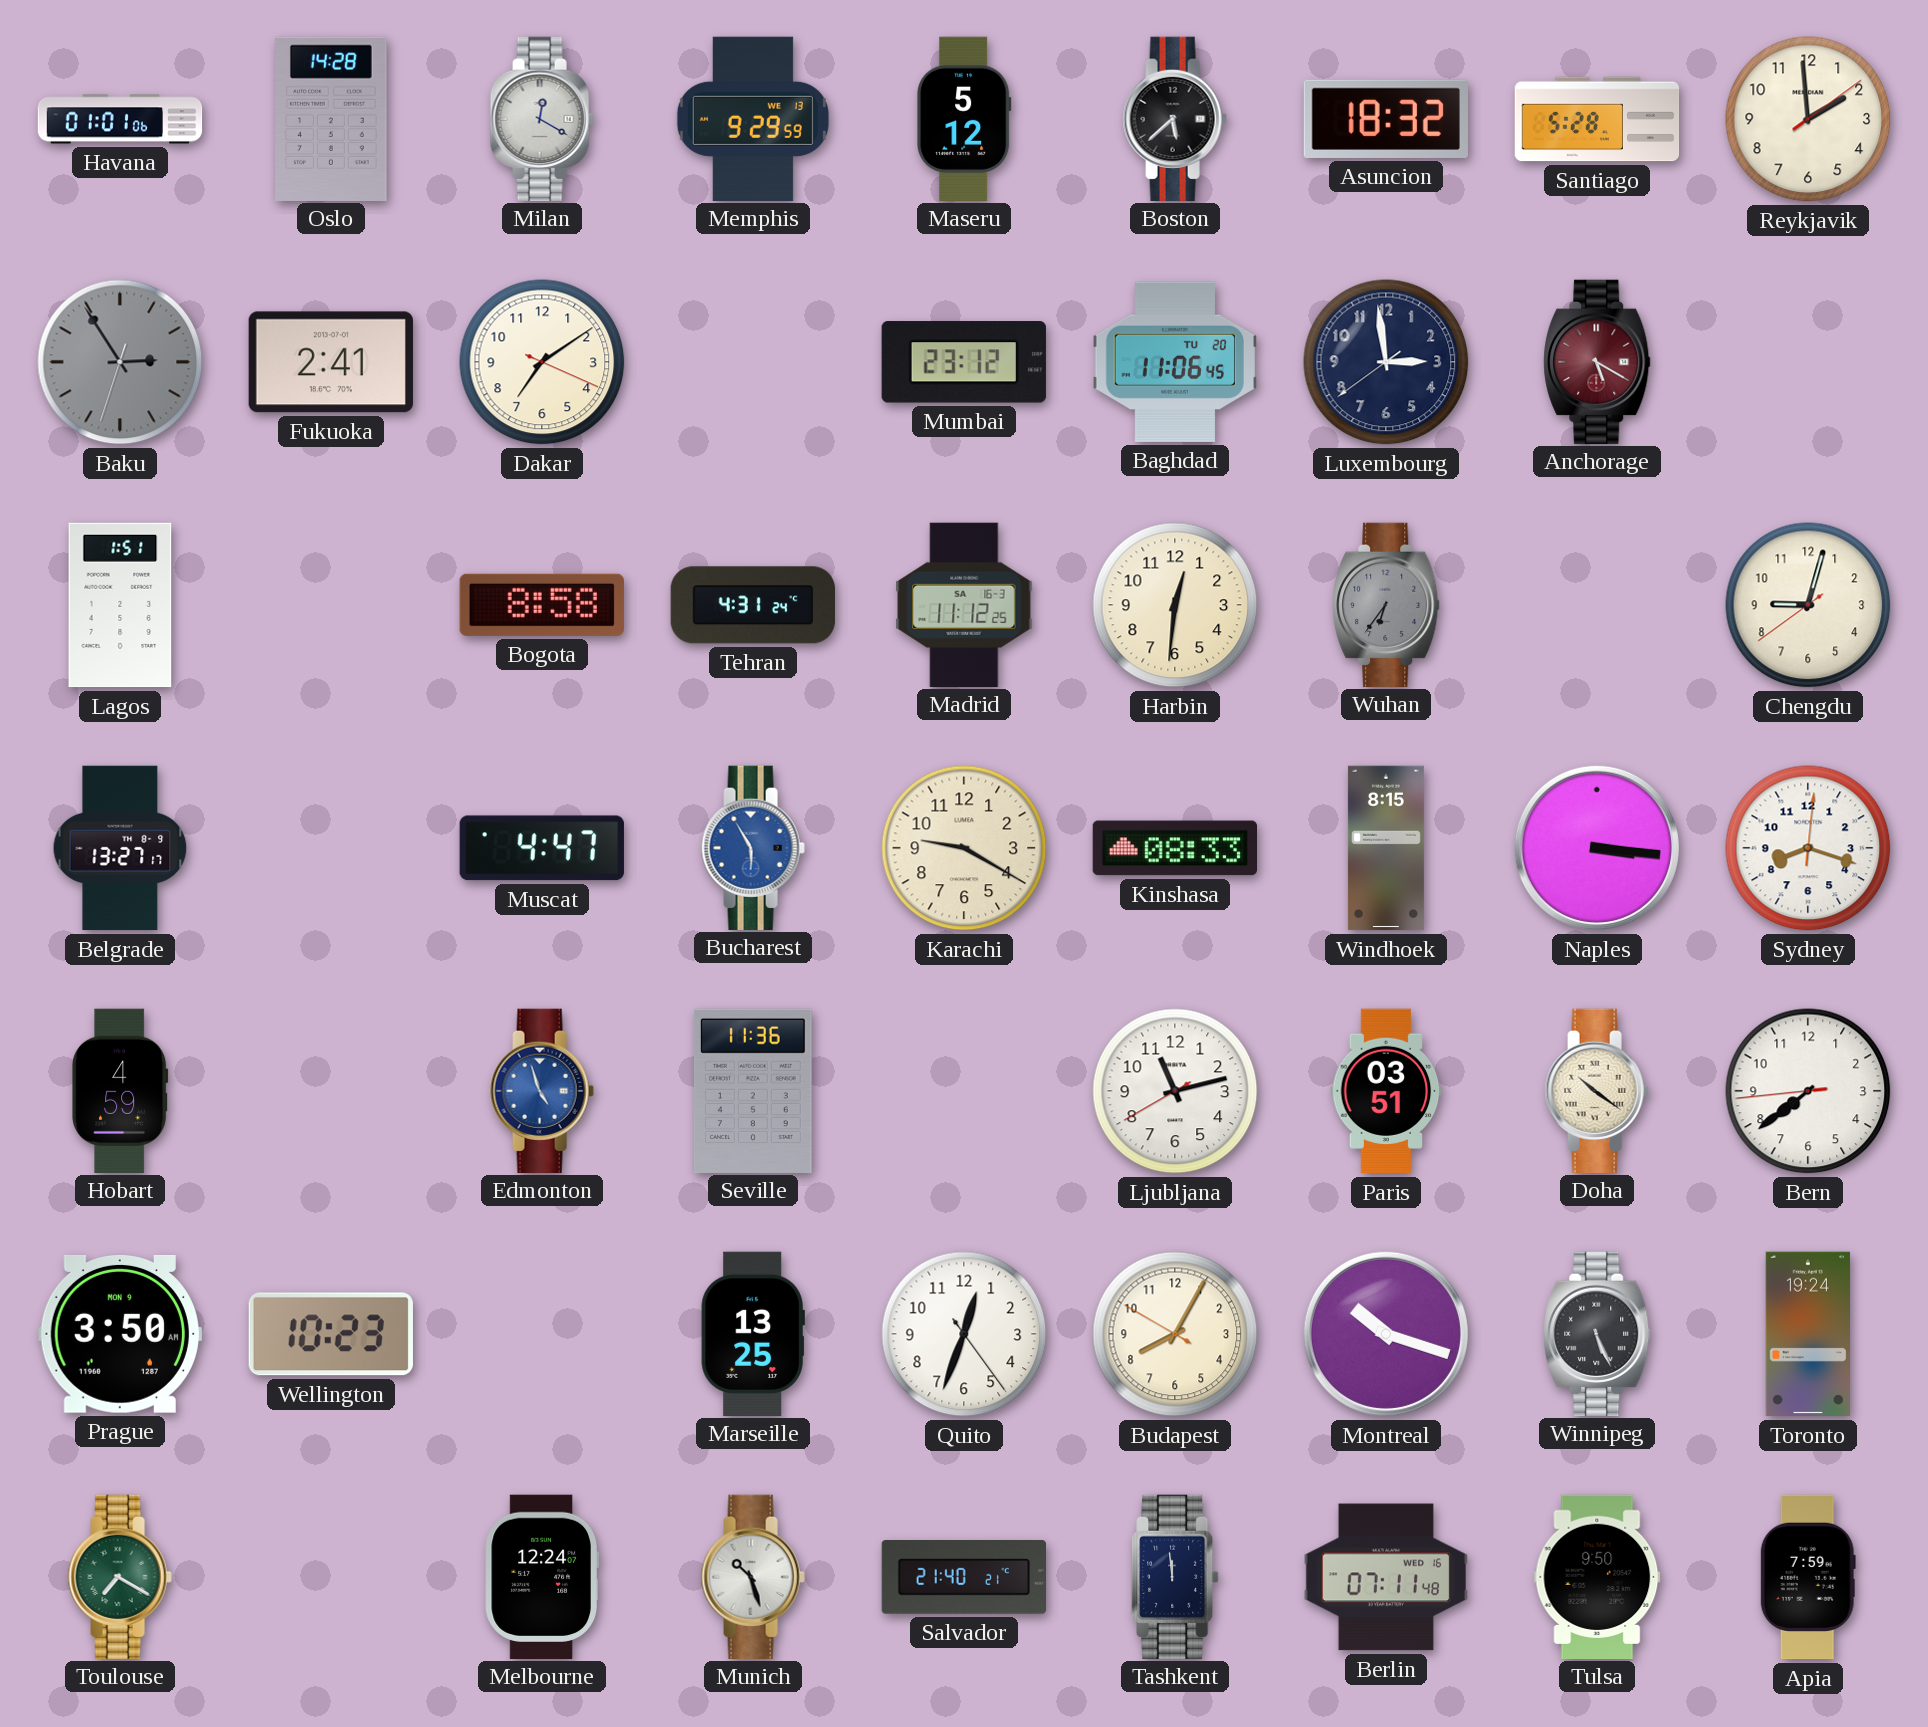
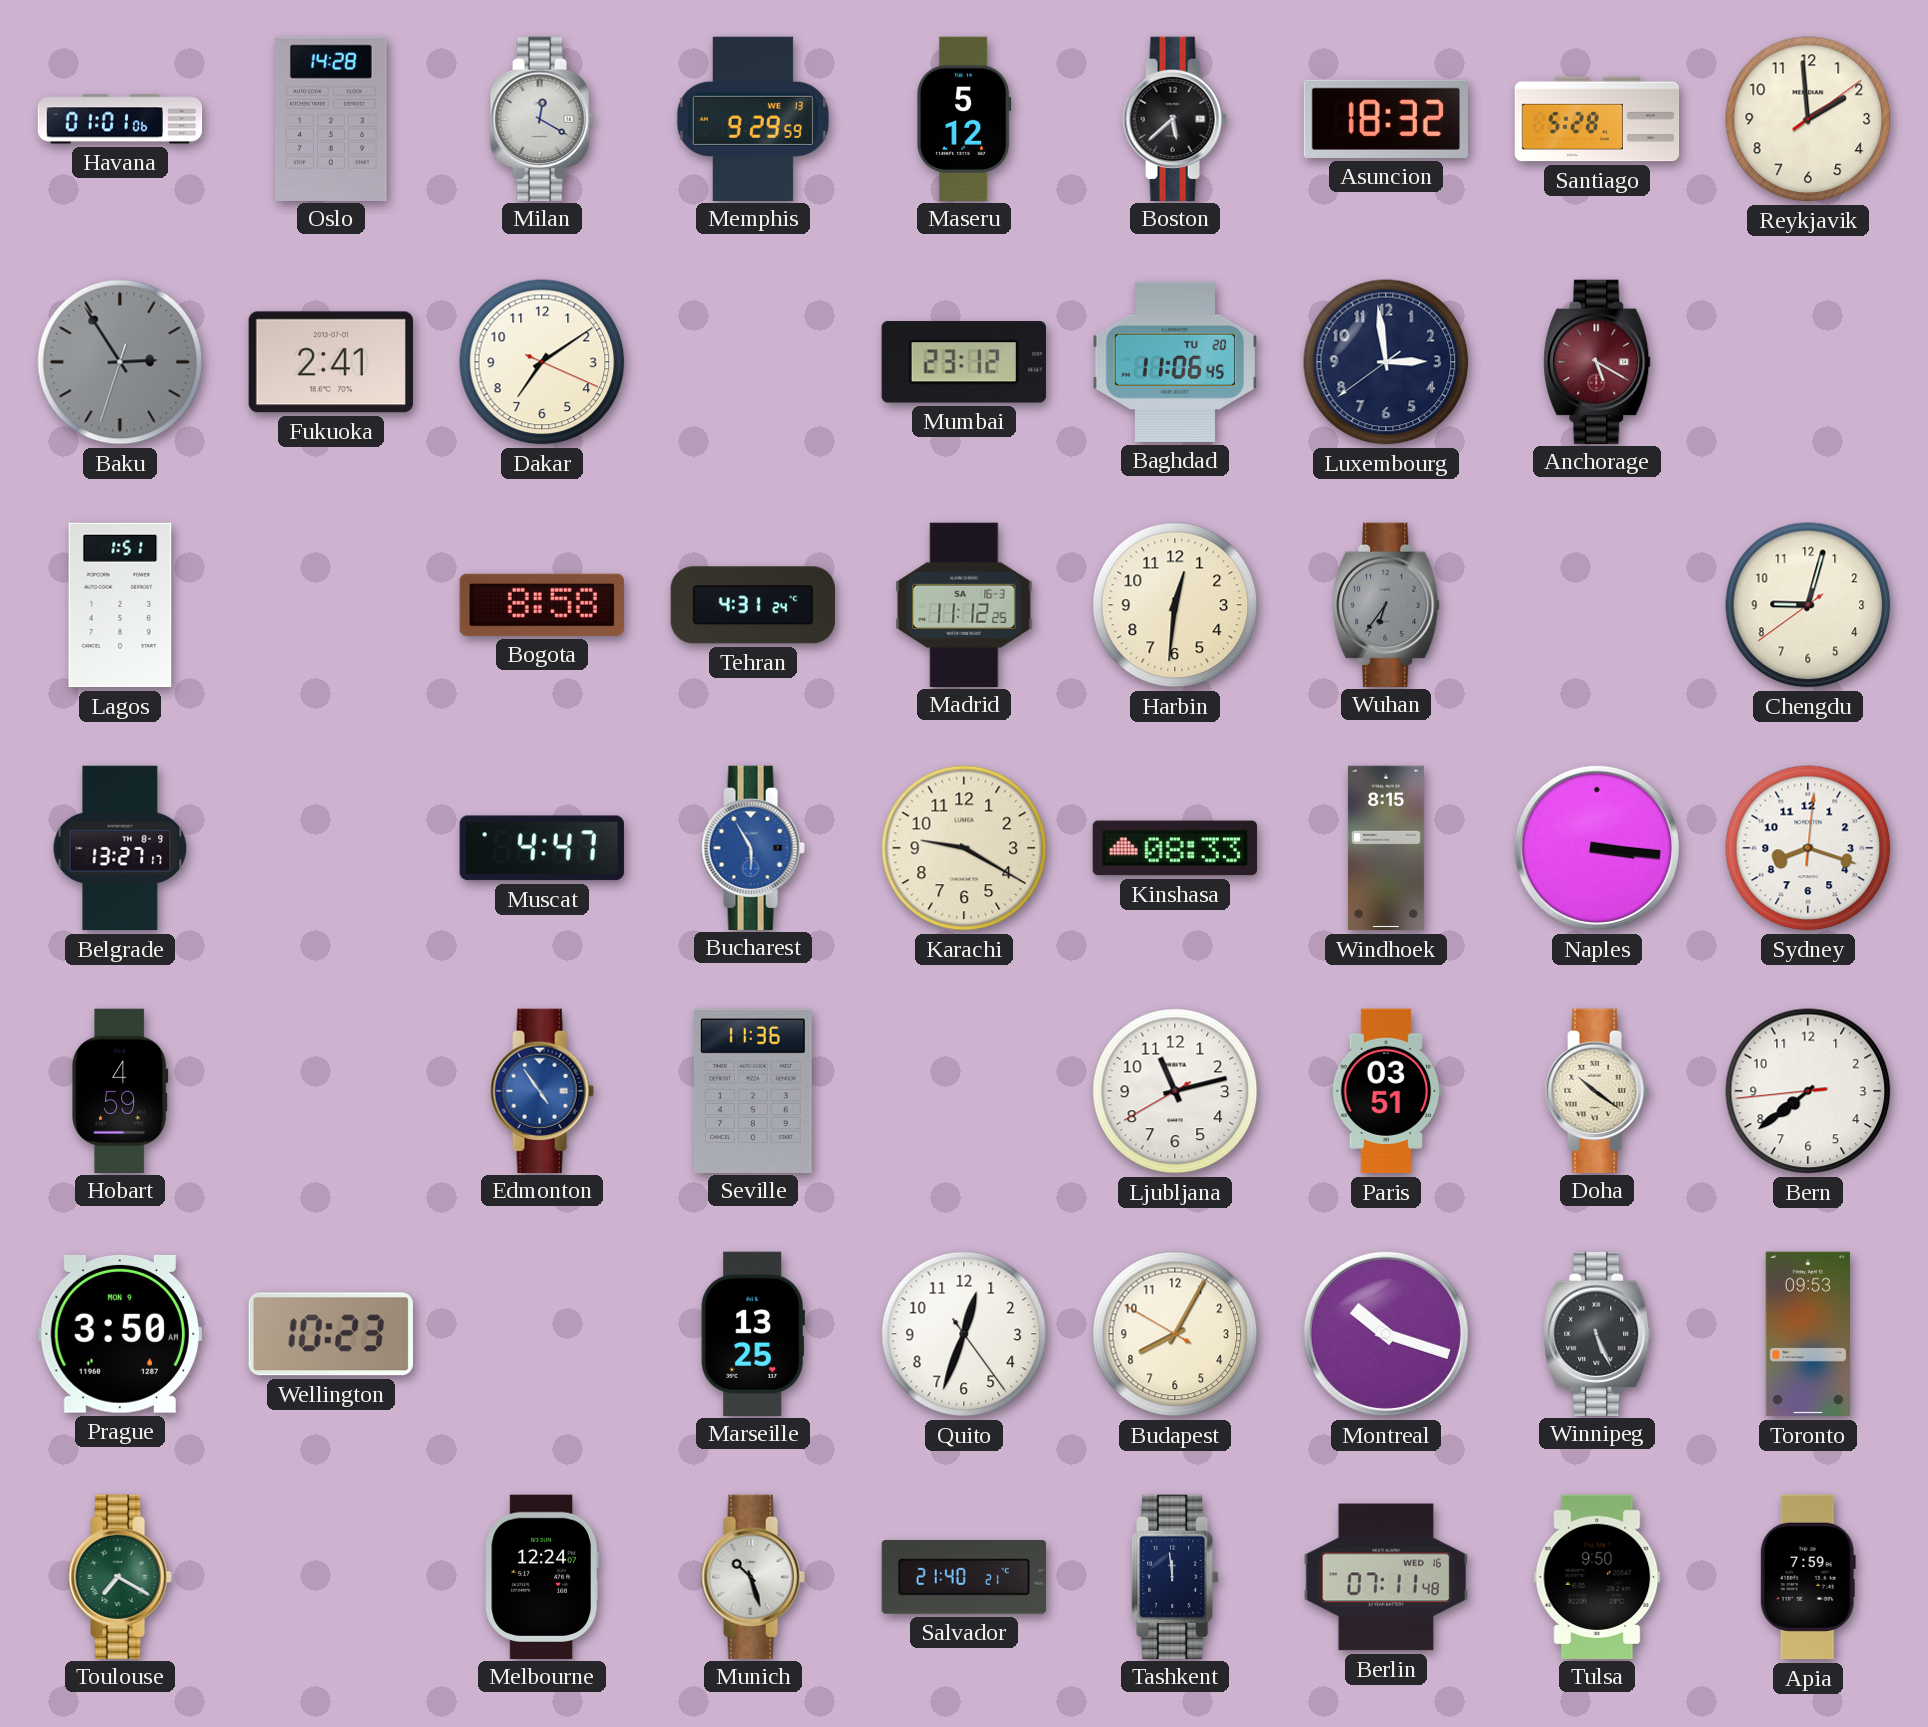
Edmonton: 4:57 -> 4:54 (542, 1090)
Toronto: 19:24 -> 09:53 (1807, 1334)
